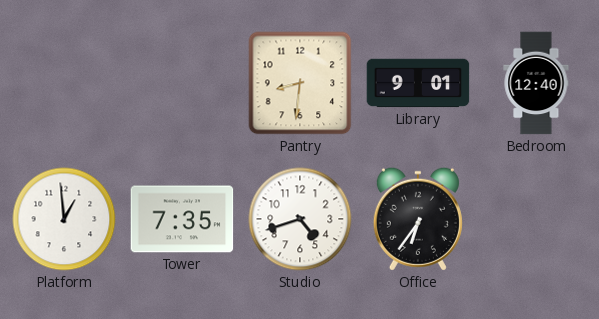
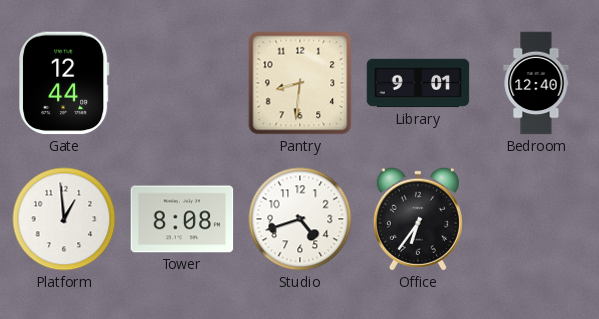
Gate: none -> 12:44 (65, 83)
Tower: 7:35 -> 8:08 (182, 219)
